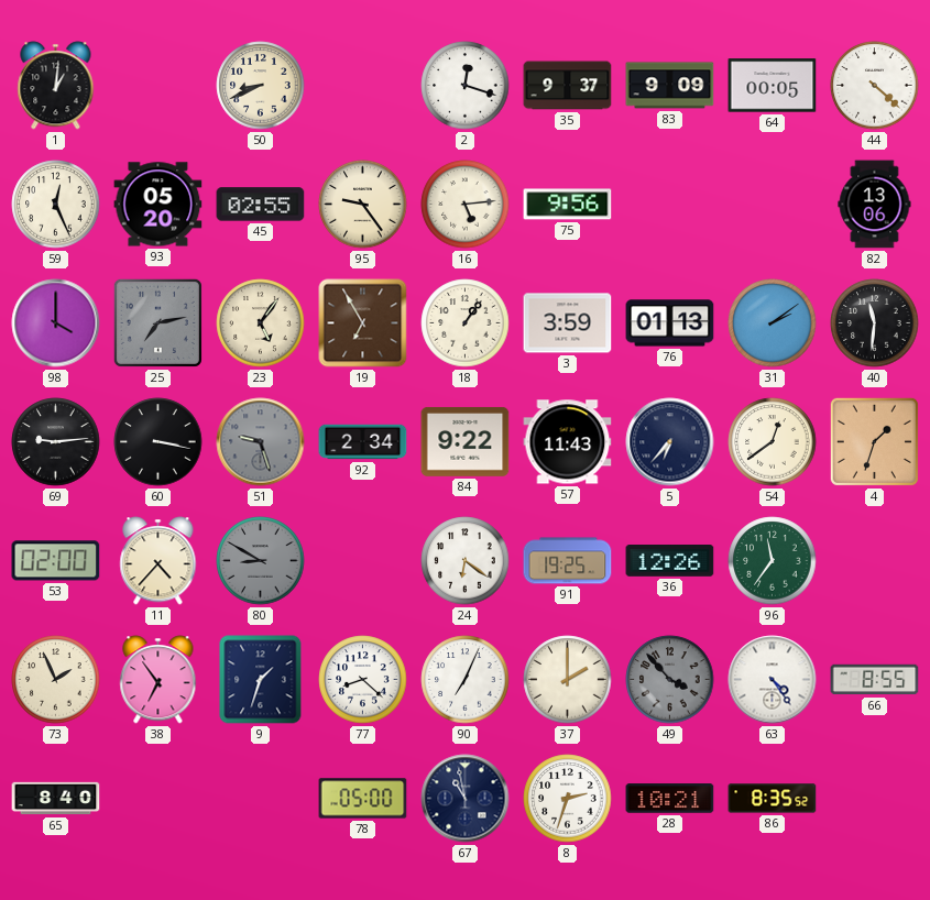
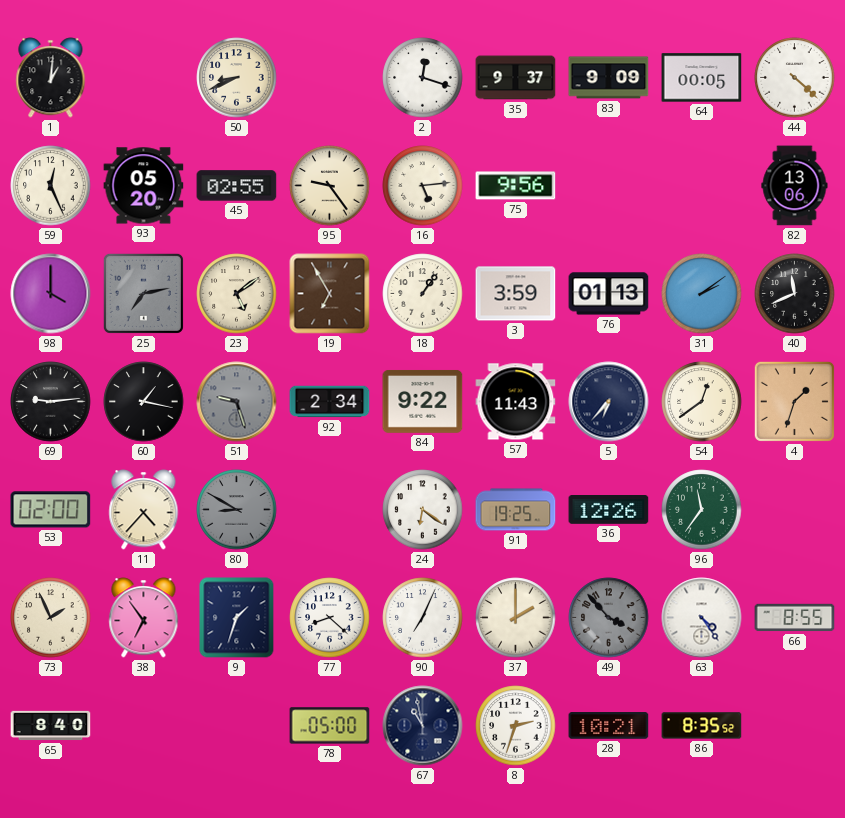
23: 5:06 -> 5:09 (237, 294)
40: 11:31 -> 11:41 (795, 294)
60: 3:17 -> 1:17 (144, 402)
